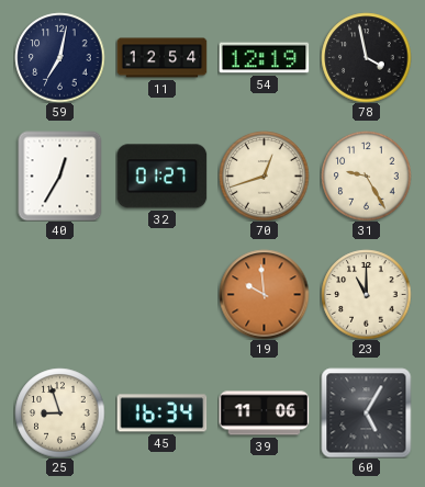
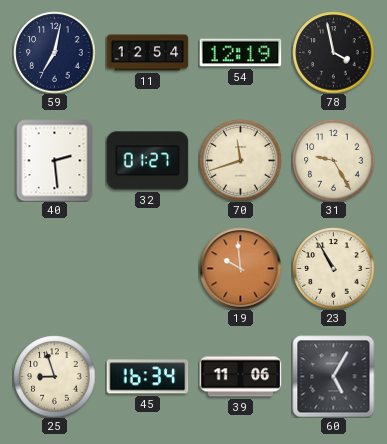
40: 12:35 -> 2:29 (55, 160)
70: 12:42 -> 11:42 (240, 160)
23: 11:00 -> 10:55 (333, 268)
